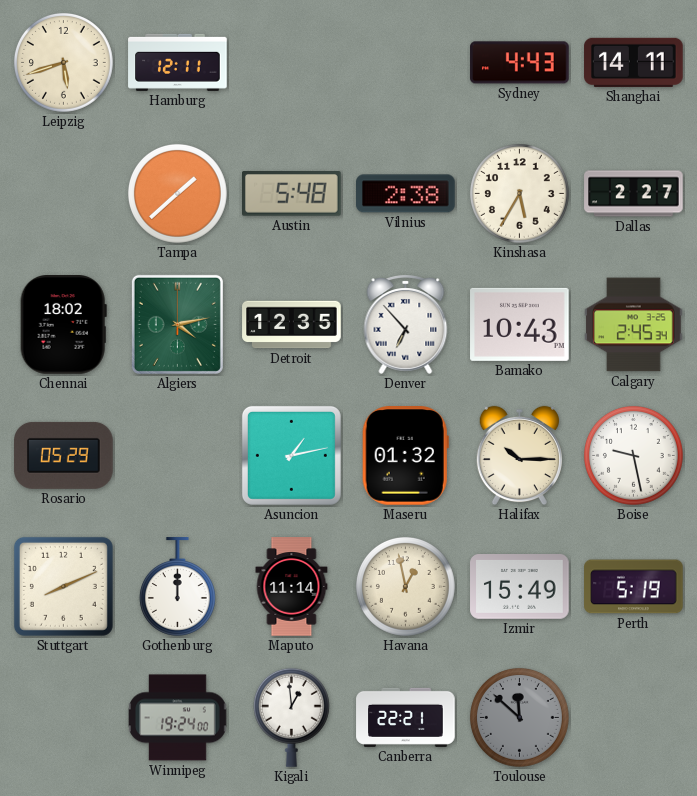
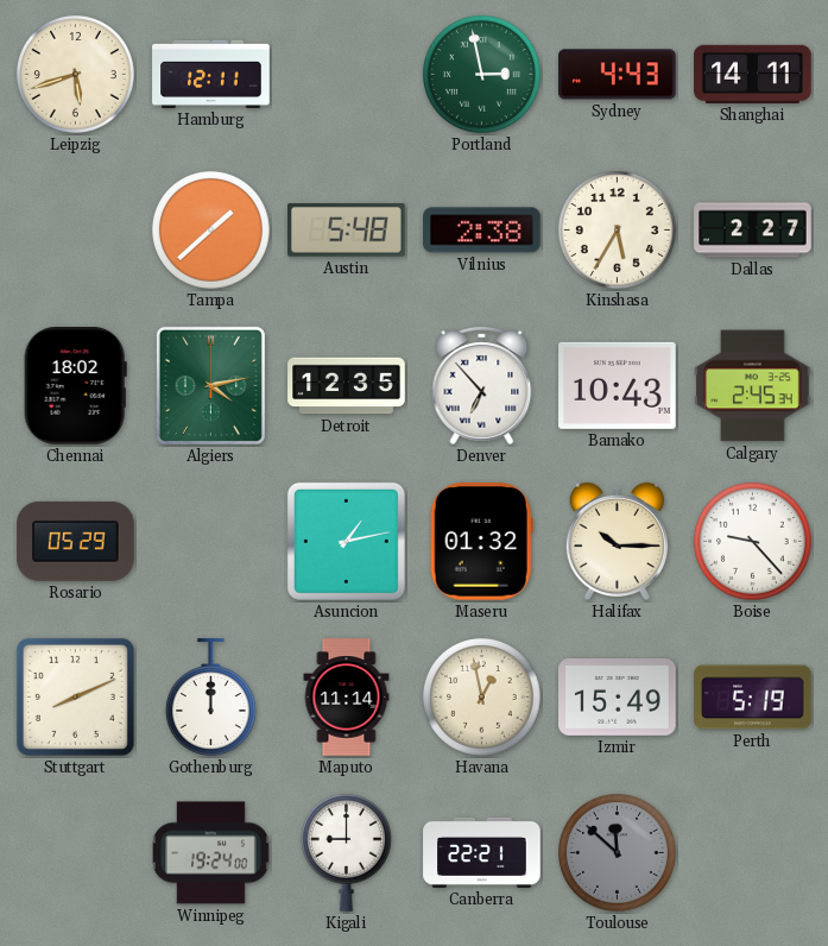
Portland: none -> 2:58 (481, 74)
Boise: 9:28 -> 9:23 (752, 541)
Kigali: 12:59 -> 9:00 (346, 852)
